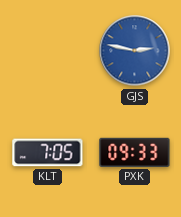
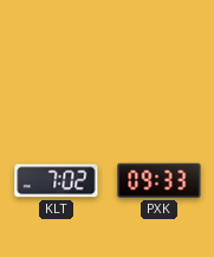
GJS: 2:47 -> none (135, 51)
KLT: 7:05 -> 7:02 (57, 181)
